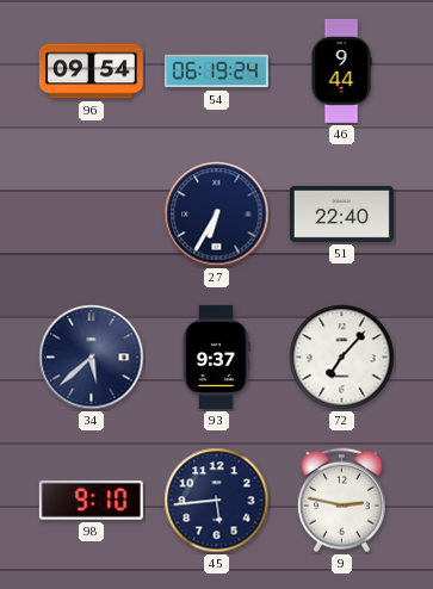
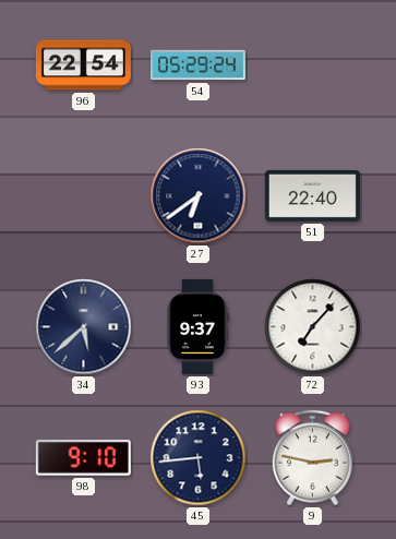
96: 09:54 -> 22:54 (83, 65)
54: 06:19 -> 05:29 (197, 65)
46: 9:44 -> none (341, 70)
27: 6:35 -> 6:39 (199, 196)
